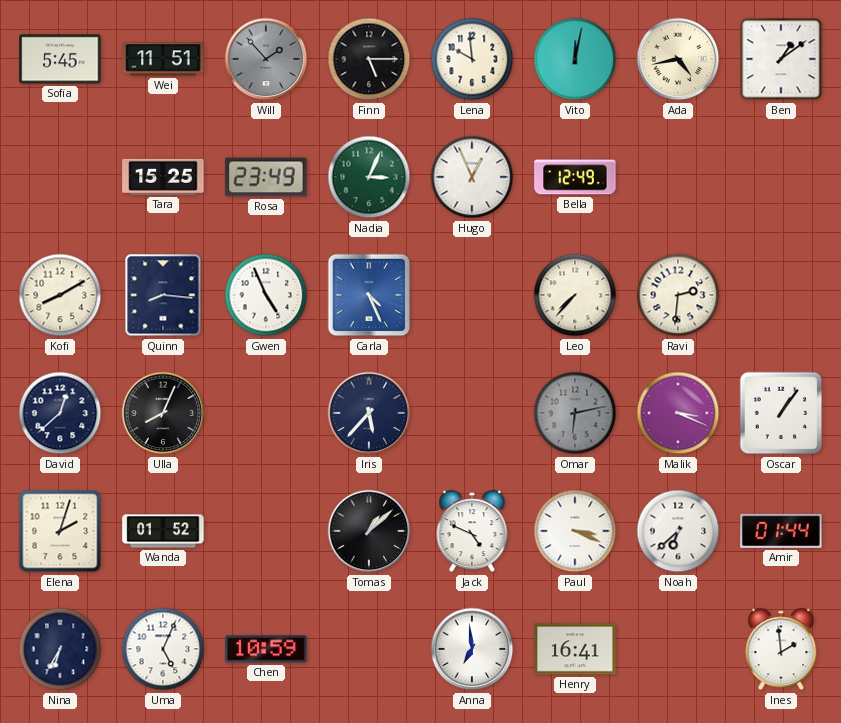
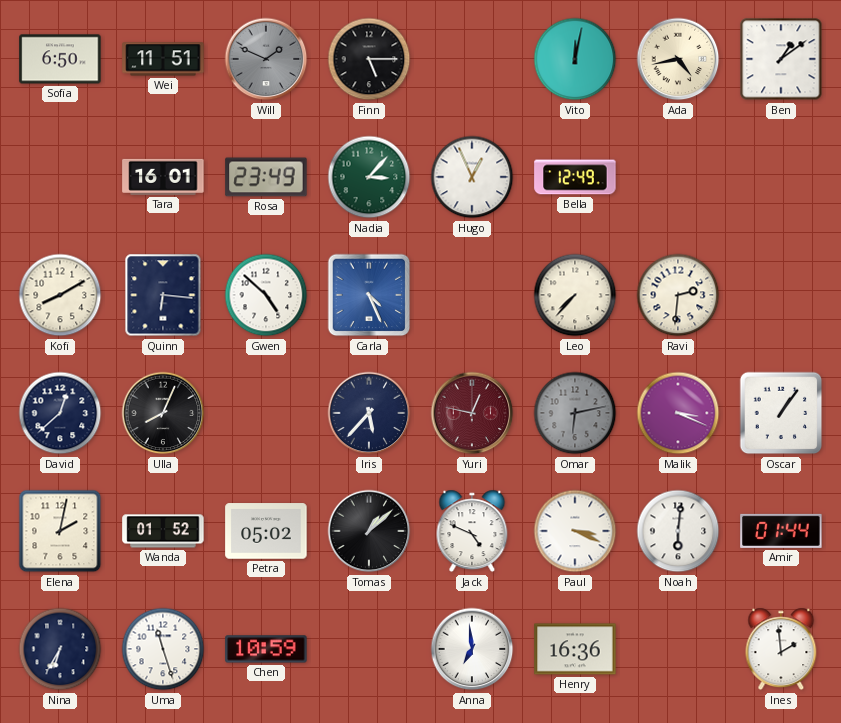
Sofia: 5:45 -> 6:50 (60, 59)
Will: 1:53 -> 1:49 (266, 59)
Lena: 9:59 -> none (472, 59)
Tara: 15:25 -> 16:01 (163, 177)
Nadia: 3:04 -> 3:07 (369, 177)
Quinn: 8:16 -> 6:16 (163, 295)
Gwen: 4:56 -> 4:52 (266, 295)
Yuri: none -> 12:47 (472, 413)
Elena: 2:03 -> 2:02 (60, 531)
Petra: none -> 05:02 (266, 531)
Noah: 6:38 -> 6:01 (678, 531)
Uma: 5:04 -> 11:27 (163, 649)
Henry: 16:41 -> 16:36 (575, 649)
